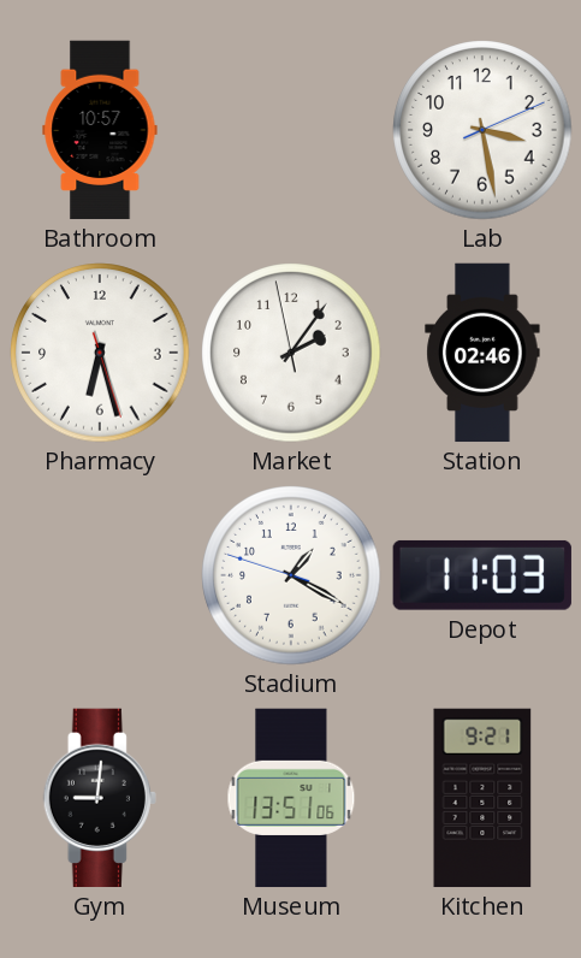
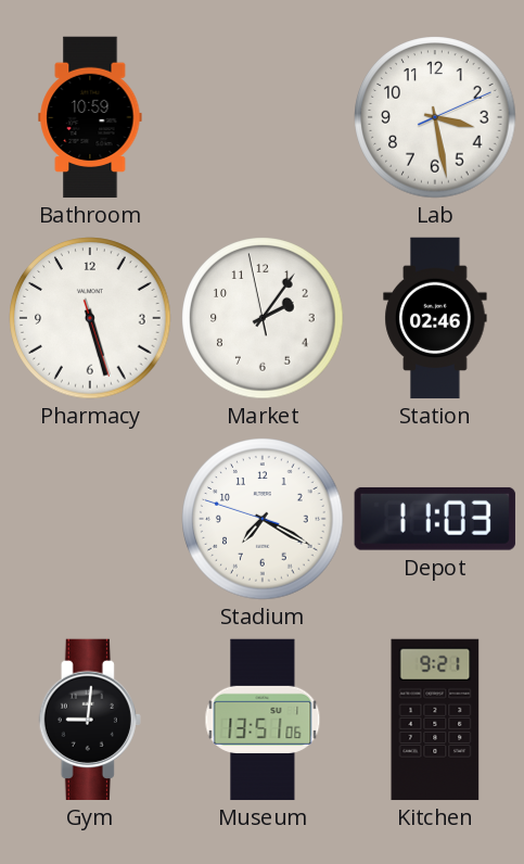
Bathroom: 10:57 -> 10:59 (90, 117)
Pharmacy: 6:27 -> 5:27 (90, 318)
Stadium: 1:19 -> 7:19 (263, 519)
